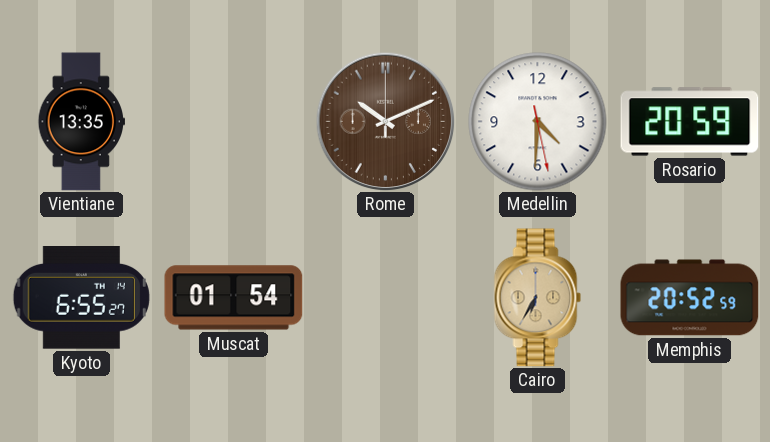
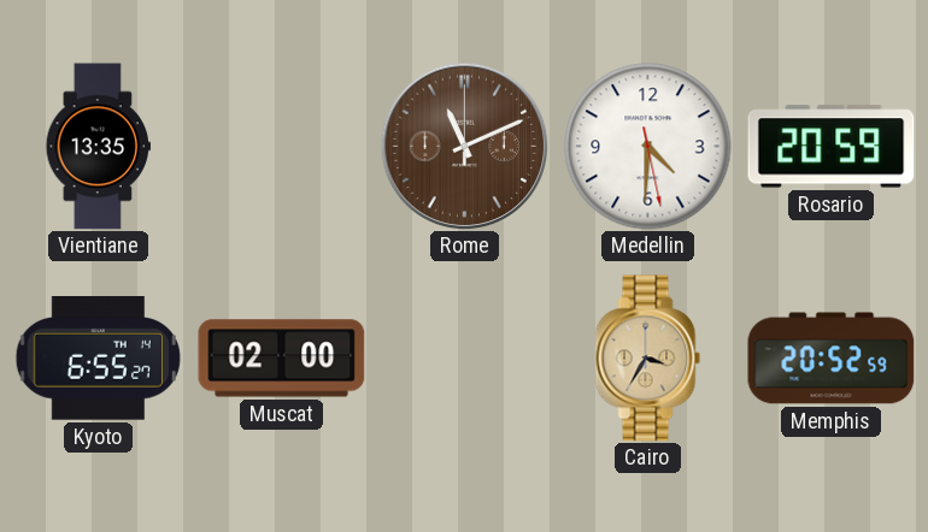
Rome: 10:11 -> 11:11 (464, 146)
Muscat: 01:54 -> 02:00 (282, 359)
Cairo: 6:35 -> 3:35 (648, 359)
